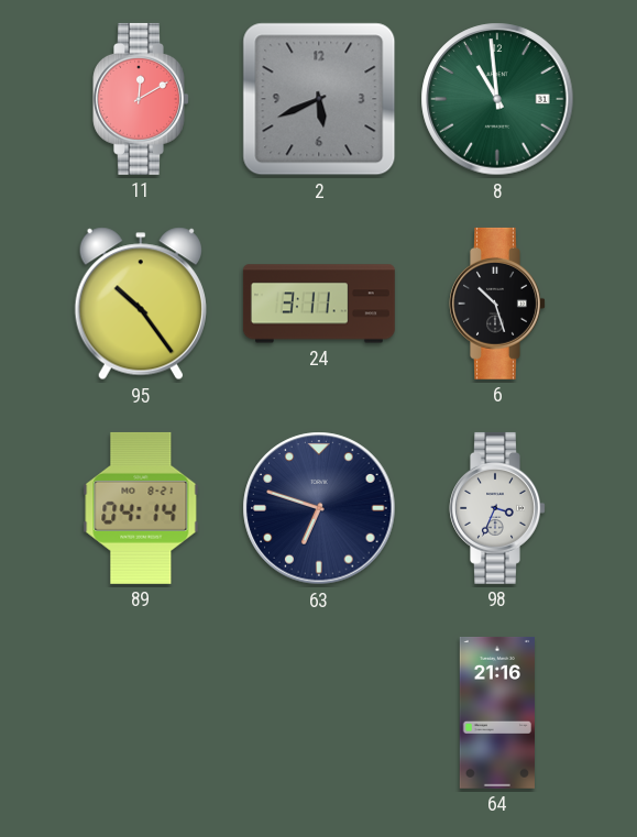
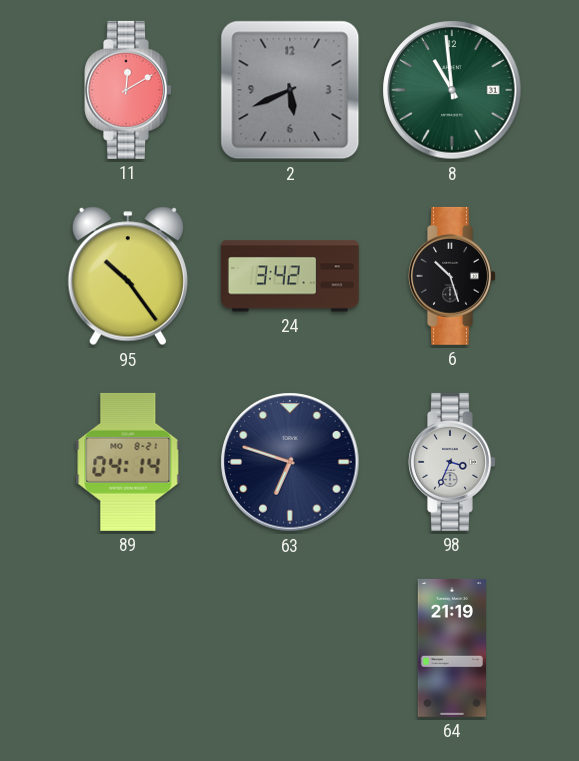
24: 3:11 -> 3:42 (290, 276)
64: 21:16 -> 21:19 (451, 648)
